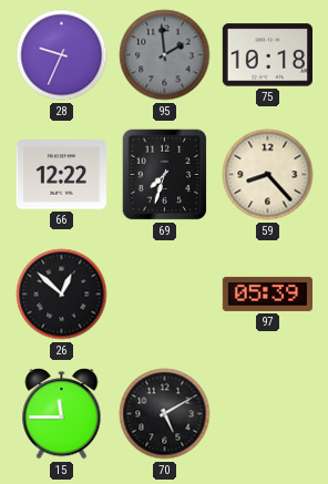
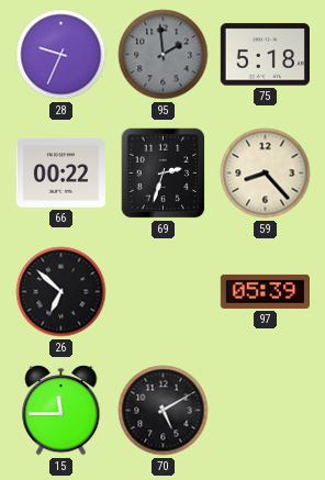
75: 10:18 -> 5:18 (265, 55)
66: 12:22 -> 00:22 (60, 174)
69: 7:33 -> 2:33 (164, 174)
26: 12:52 -> 6:52 (61, 292)
